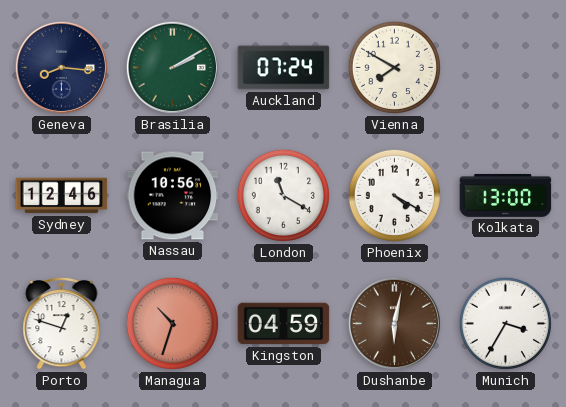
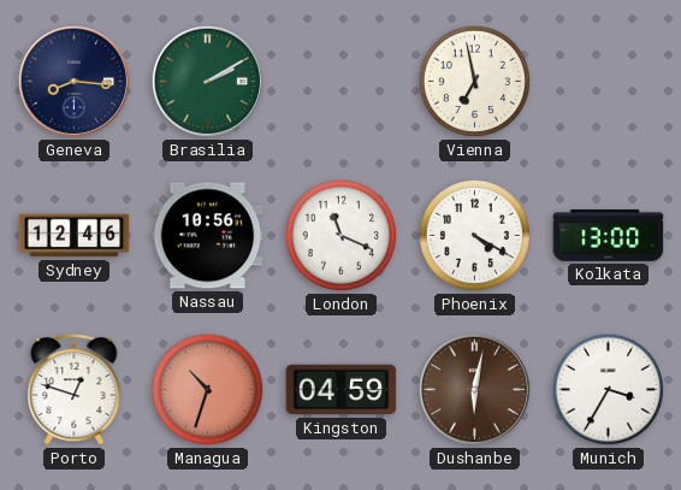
Auckland: 07:24 -> none (284, 68)
Vienna: 7:50 -> 6:58 (474, 81)
London: 11:20 -> 11:19 (340, 235)
